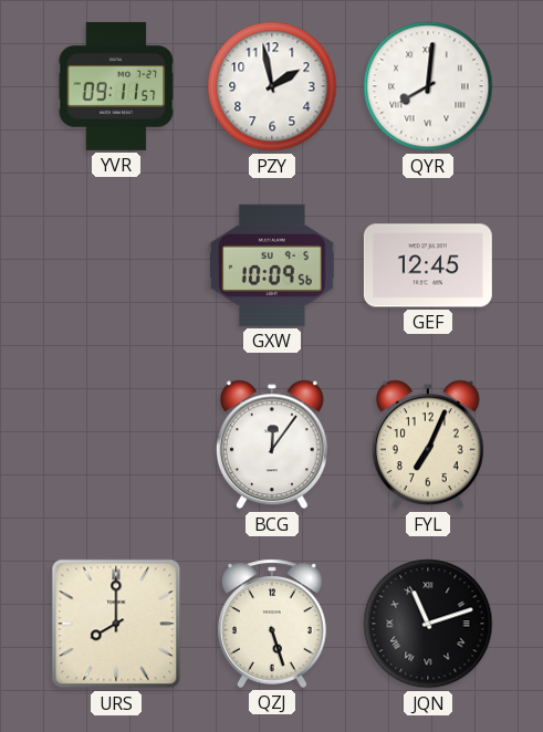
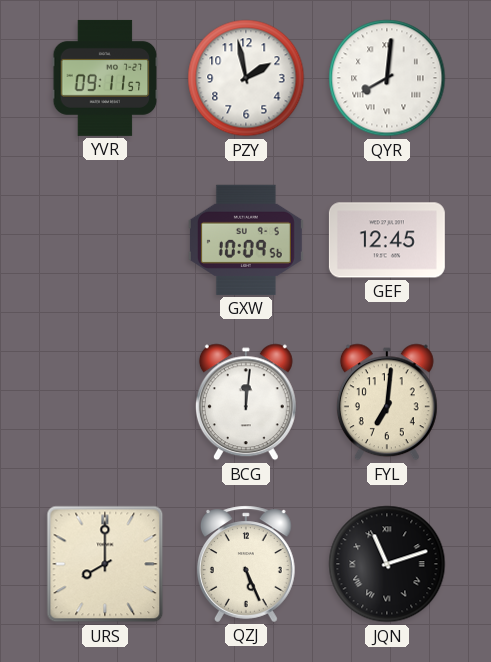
BCG: 12:06 -> 12:01 (246, 402)
FYL: 7:04 -> 7:01 (387, 402)
QZJ: 5:27 -> 5:26 (246, 564)
